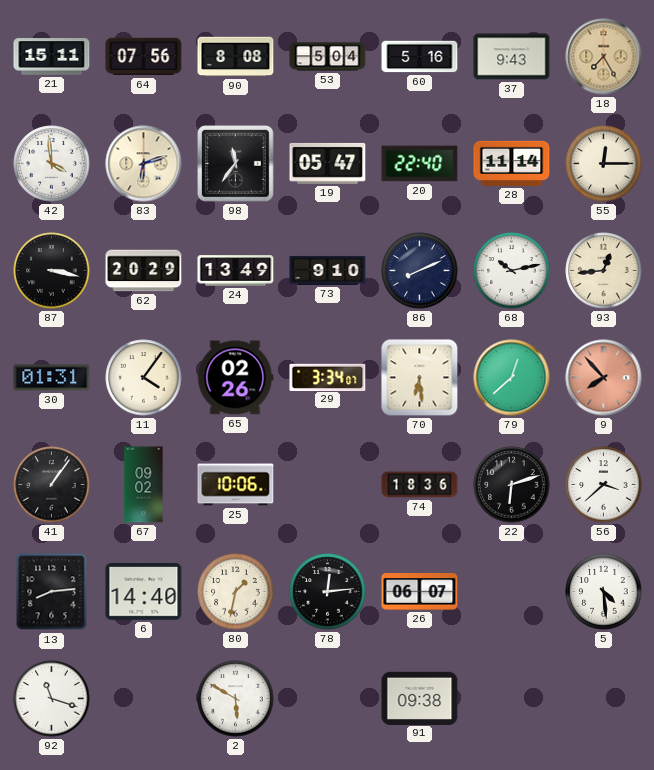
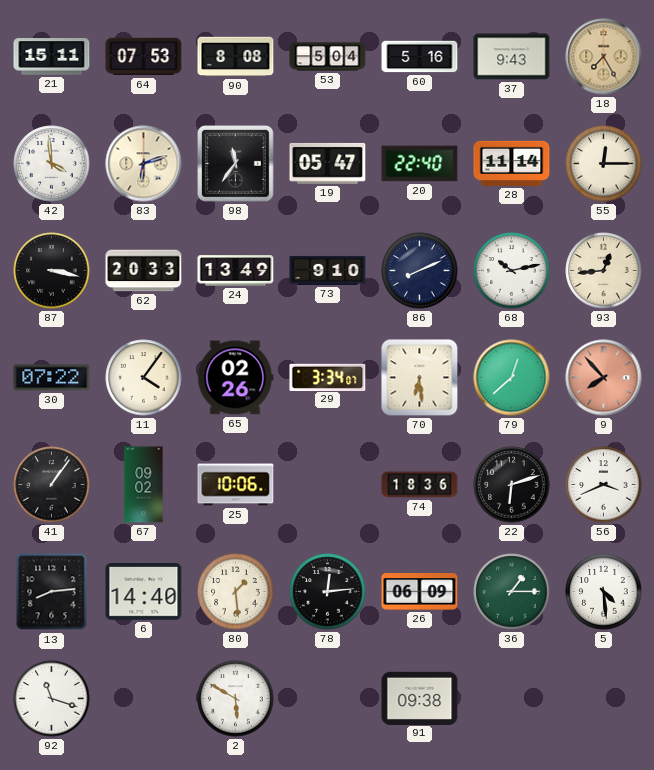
64: 07:56 -> 07:53 (144, 57)
62: 20:29 -> 20:33 (144, 271)
30: 01:31 -> 07:22 (52, 378)
56: 3:38 -> 3:41 (604, 485)
80: 1:32 -> 1:29 (236, 592)
26: 06:07 -> 06:09 (420, 592)
36: none -> 1:15 (512, 592)
